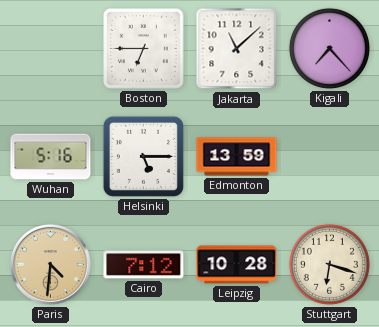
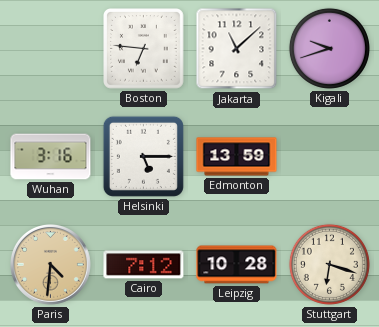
Boston: 6:45 -> 6:46 (144, 49)
Kigali: 7:23 -> 9:42 (329, 48)
Wuhan: 5:16 -> 3:16 (51, 157)
